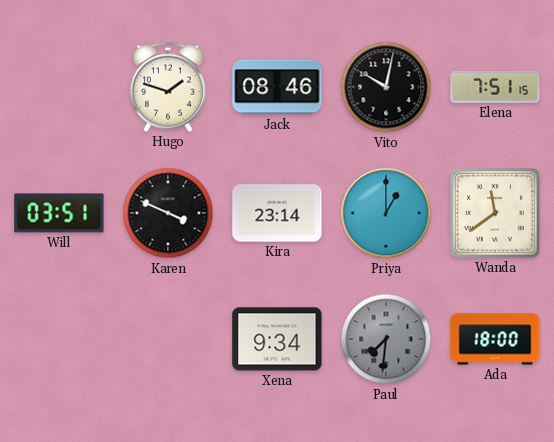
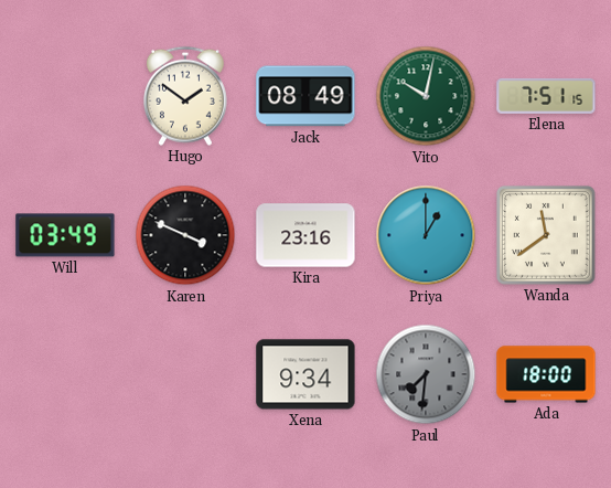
Hugo: 1:48 -> 1:51 (185, 96)
Jack: 08:46 -> 08:49 (305, 96)
Vito dial: black -> green (426, 96)
Will: 03:51 -> 03:49 (65, 235)
Kira: 23:14 -> 23:16 (305, 235)
